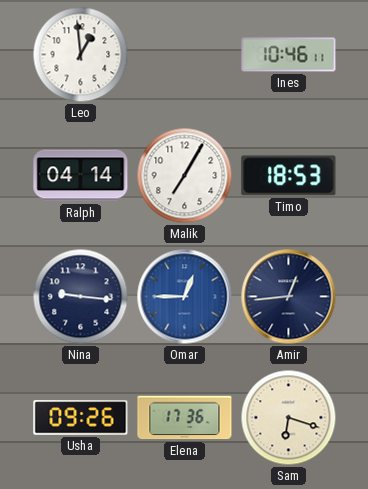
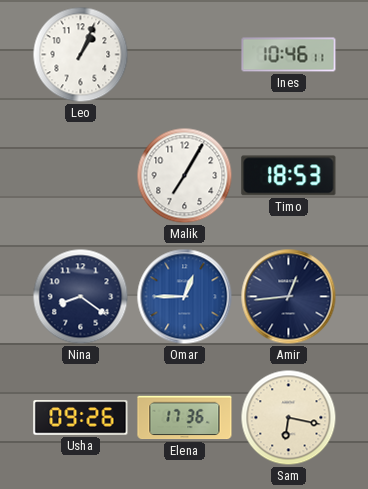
Leo: 12:59 -> 1:04 (81, 55)
Ralph: 04:14 -> none (81, 176)
Nina: 9:16 -> 8:21 (81, 297)
Sam: 6:18 -> 6:17 (289, 418)
